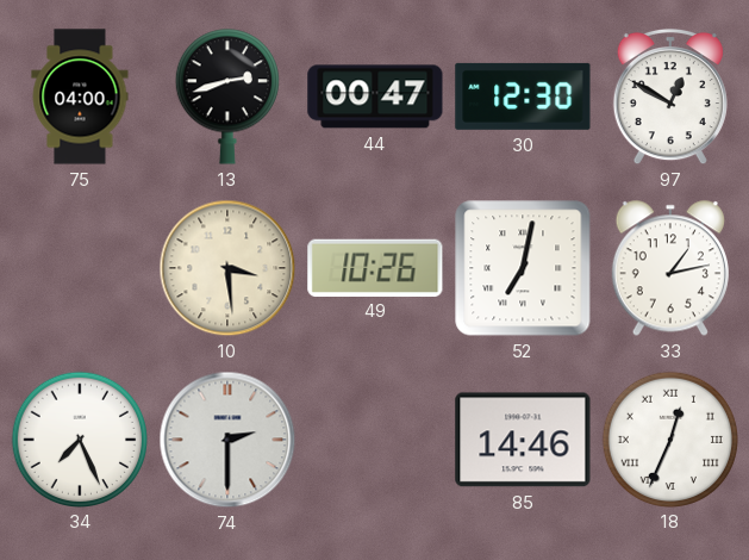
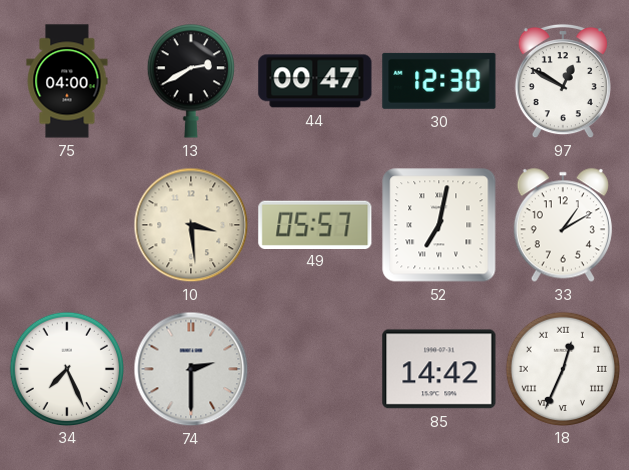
13: 2:42 -> 2:40 (191, 81)
49: 10:26 -> 05:57 (315, 224)
33: 1:13 -> 1:10 (563, 225)
85: 14:46 -> 14:42 (439, 369)
